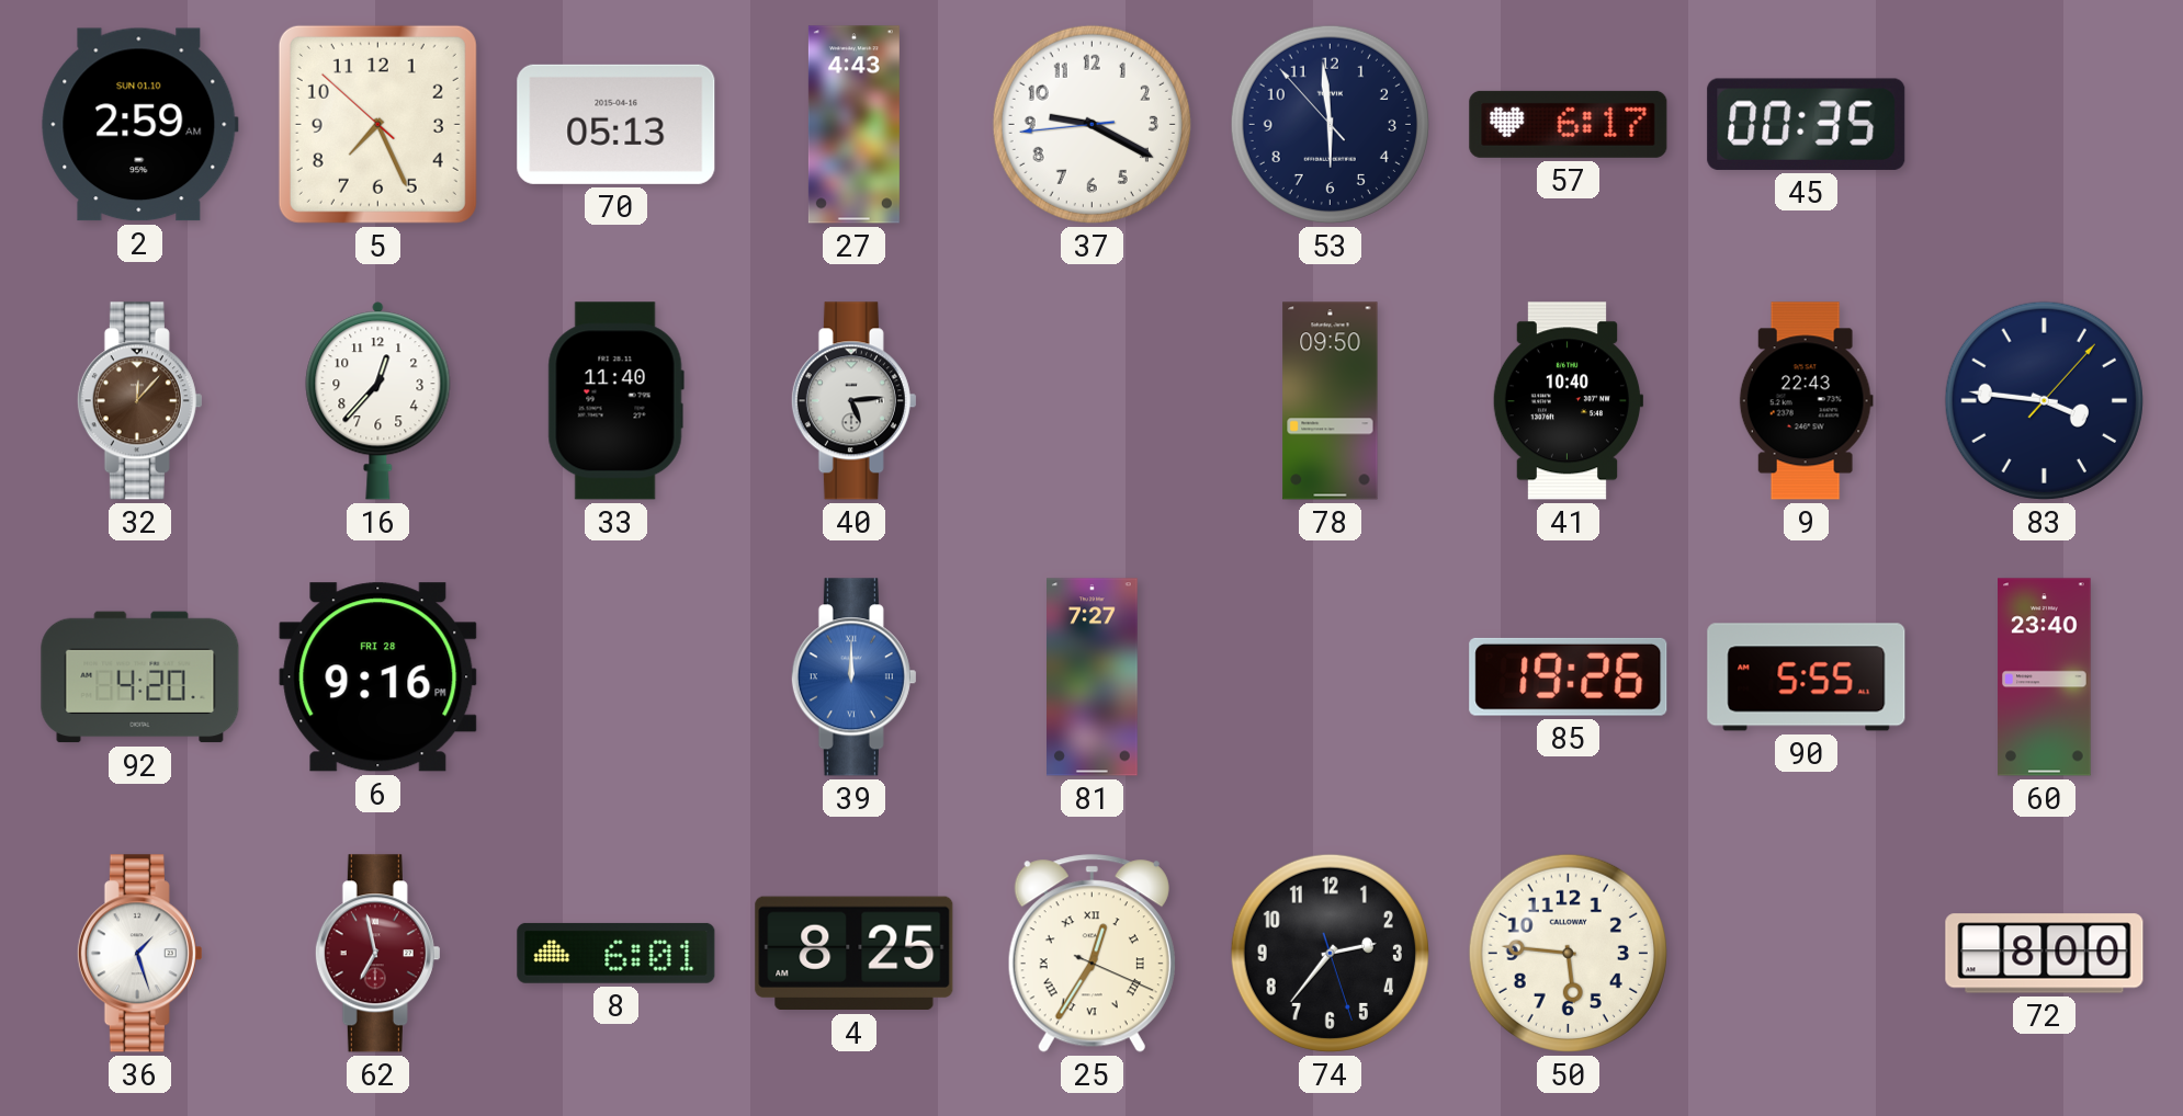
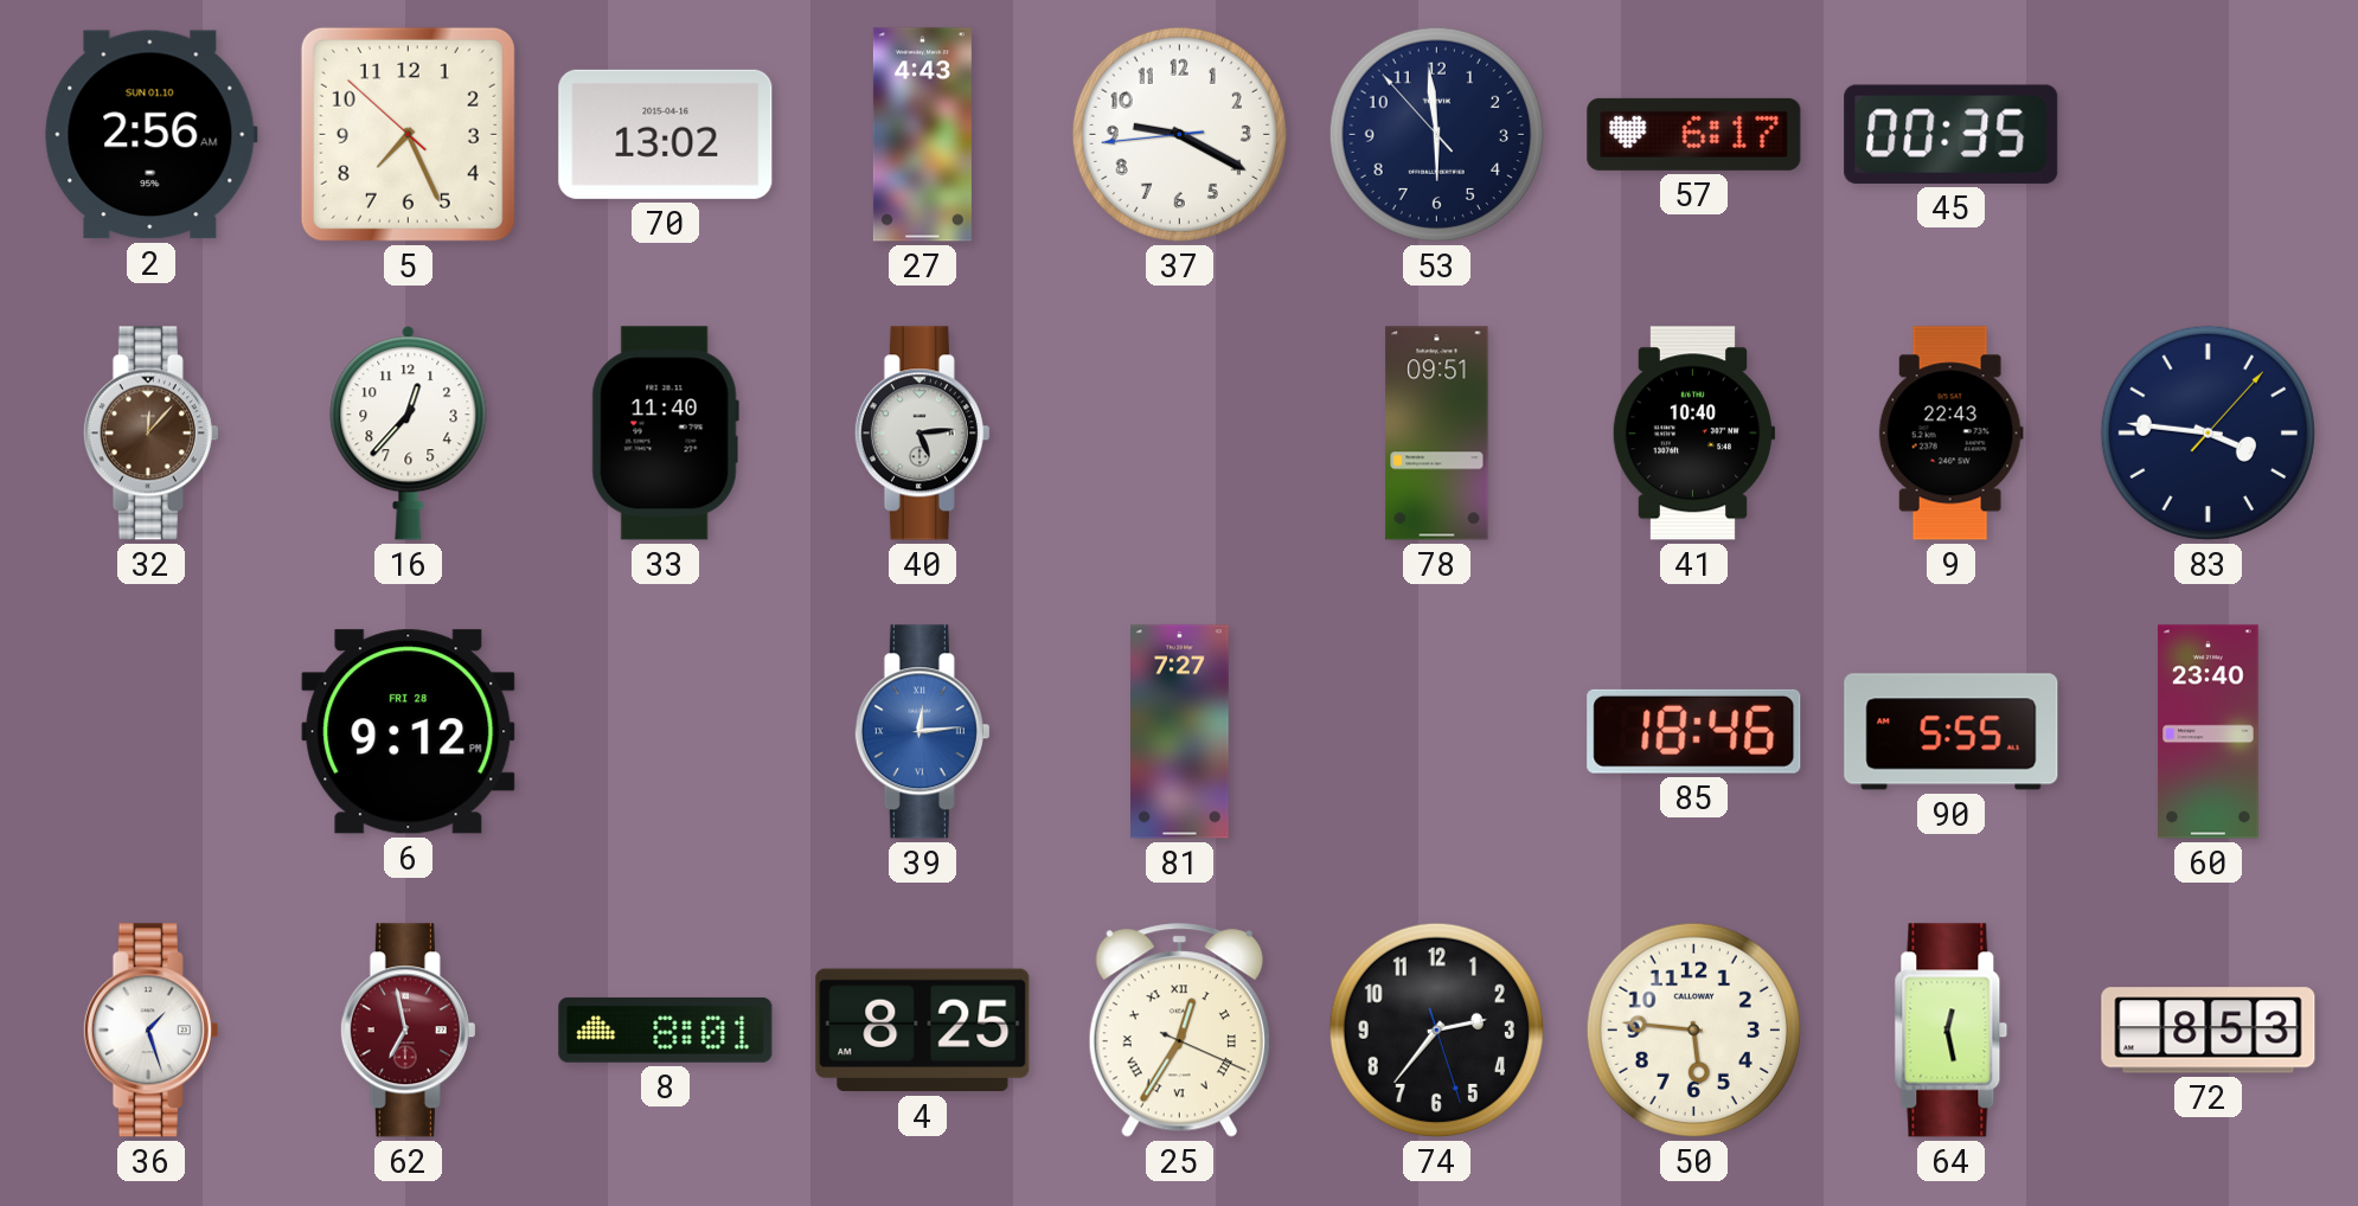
2: 2:59 -> 2:56 (152, 135)
70: 05:13 -> 13:02 (666, 134)
78: 09:50 -> 09:51 (1437, 434)
92: 4:20 -> none (140, 677)
6: 9:16 -> 9:12 (409, 732)
39: 12:00 -> 12:14 (922, 732)
85: 19:26 -> 18:46 (1694, 731)
8: 6:01 -> 8:01 (666, 1029)
64: none -> 12:28 (1952, 1031)
72: 8:00 -> 8:53 (2209, 1031)
